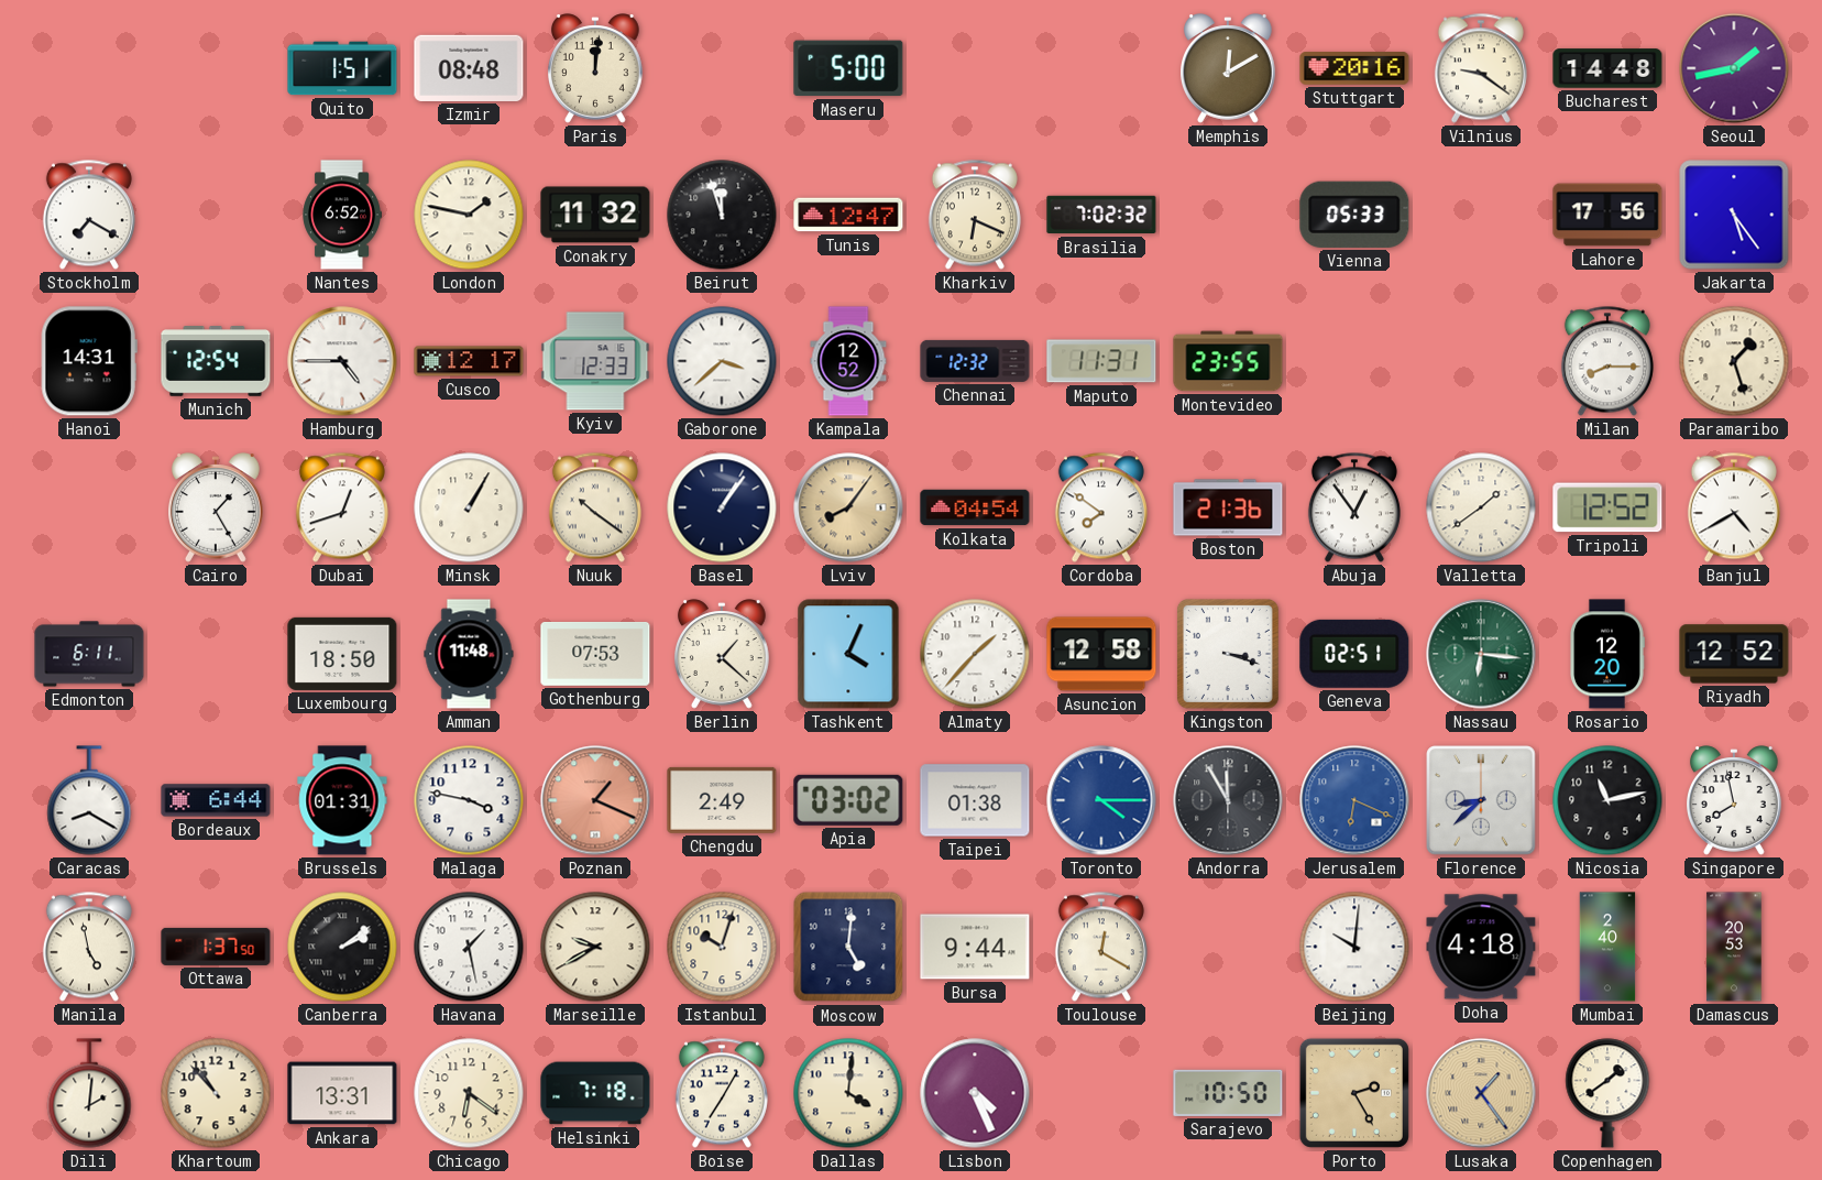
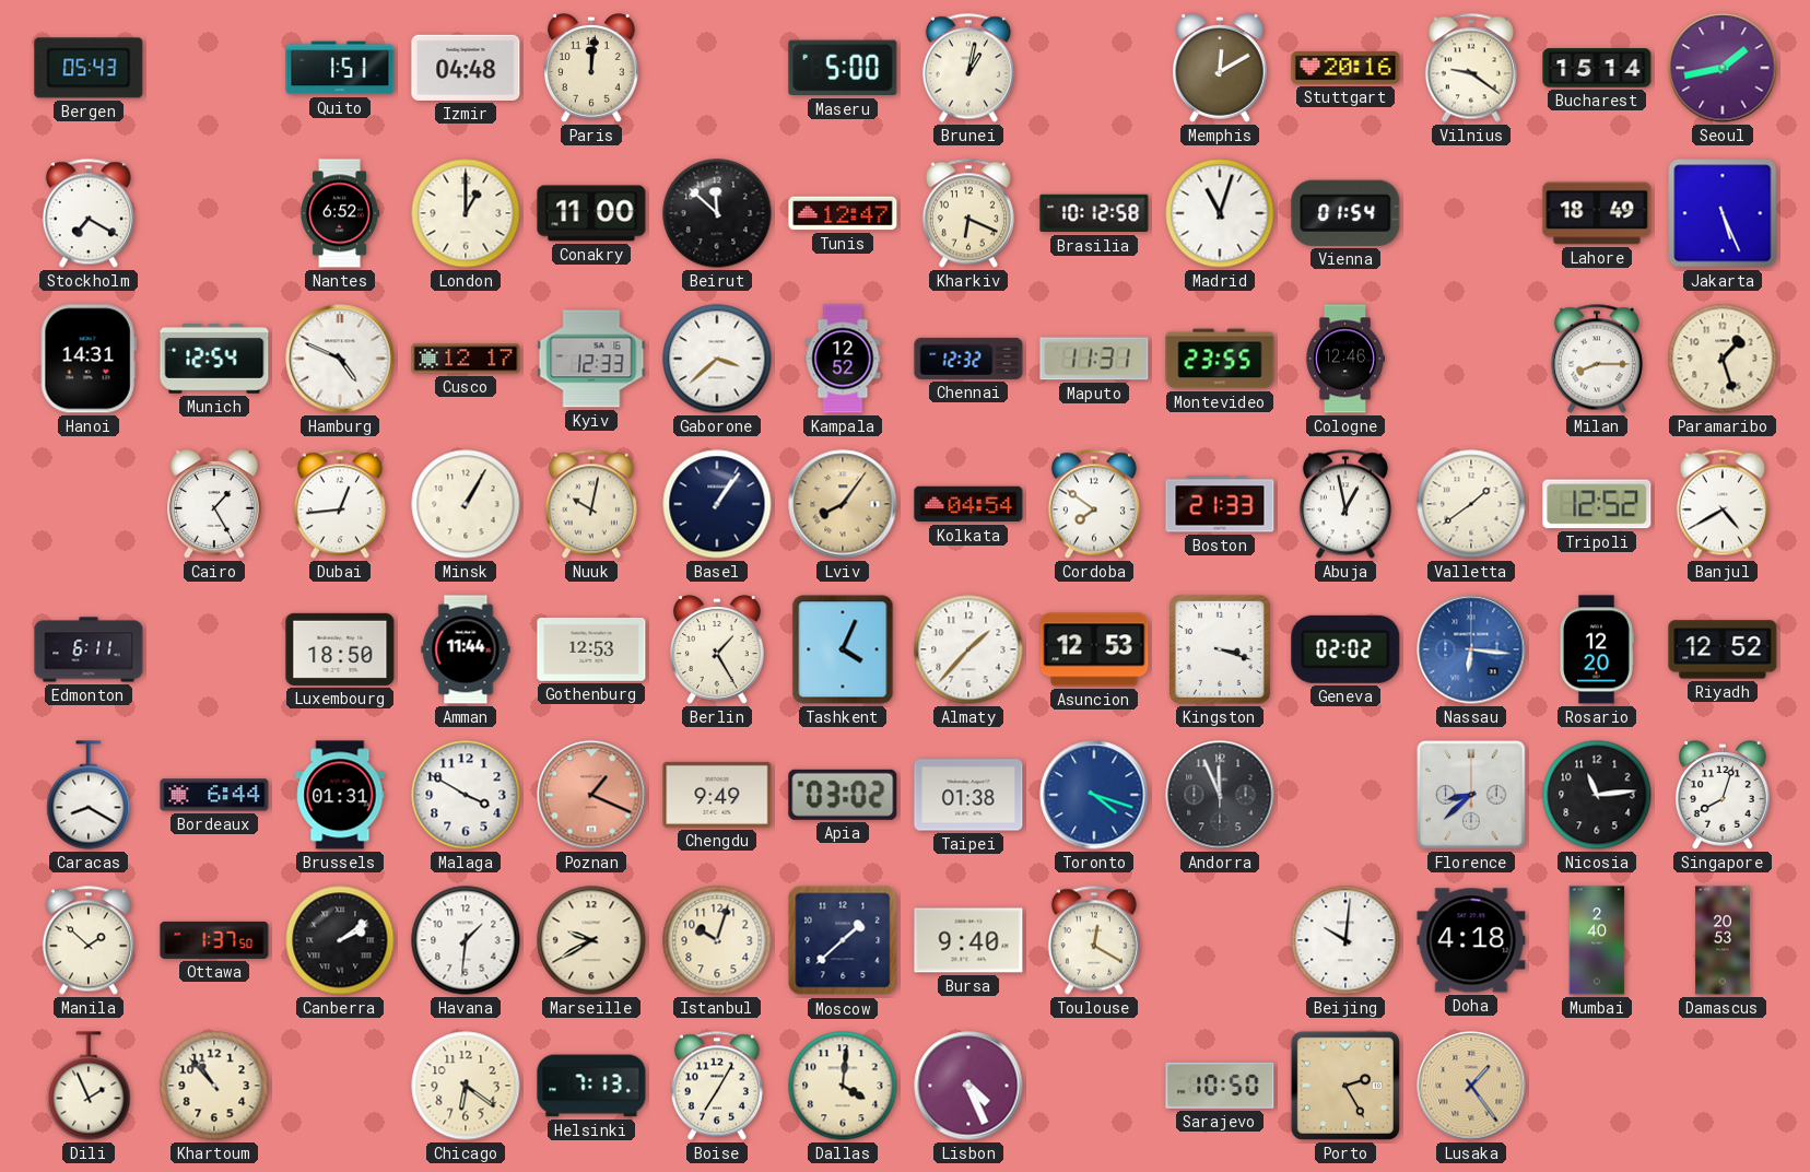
Bergen: none -> 05:43 (89, 68)
Izmir: 08:48 -> 04:48 (466, 68)
Brunei: none -> 1:02 (968, 68)
Bucharest: 14:48 -> 15:14 (1597, 68)
London: 1:47 -> 1:00 (466, 213)
Conakry: 11:32 -> 11:00 (591, 213)
Beirut: 11:57 -> 11:52 (717, 213)
Brasilia: 7:02 -> 10:12 (1094, 213)
Madrid: none -> 11:03 (1220, 213)
Vienna: 05:33 -> 01:54 (1345, 213)
Lahore: 17:56 -> 18:49 (1597, 213)
Jakarta: 5:24 -> 5:26 (1723, 213)
Hamburg: 4:45 -> 4:49 (340, 359)
Cologne: none -> 12:46 (1345, 359)
Dubai: 12:42 -> 12:44 (340, 504)
Nuuk: 10:21 -> 10:02 (591, 504)
Boston: 21:36 -> 21:33 (1220, 504)
Abuja: 12:54 -> 12:58 (1345, 504)
Amman: 11:48 -> 11:44 (466, 649)
Gothenburg: 07:53 -> 12:53 (591, 649)
Berlin: 1:22 -> 1:25 (718, 649)
Asuncion: 12:58 -> 12:53 (1094, 649)
Geneva: 02:51 -> 02:02 (1345, 649)
Nassau dial: green -> blue (1471, 649)
Malaga: 3:47 -> 3:50 (466, 795)
Chengdu: 2:49 -> 9:49 (717, 795)
Toronto: 4:15 -> 4:18 (1094, 795)
Andorra: 11:55 -> 11:56 (1220, 795)
Jerusalem: 6:19 -> none (1354, 800)
Nicosia: 11:13 -> 11:14 (1597, 795)
Singapore: 7:58 -> 8:03 (1724, 795)
Manila: 4:58 -> 1:52 (89, 940)
Havana: 1:28 -> 1:31 (466, 940)
Moscow: 5:01 -> 1:38 (843, 940)
Bursa: 9:44 -> 9:40 (968, 940)
Dili: 2:01 -> 1:56 (89, 1086)
Ankara: 13:31 -> none (342, 1093)
Helsinki: 7:18 -> 7:13 (591, 1086)
Copenhagen: 1:39 -> none (1607, 1093)
